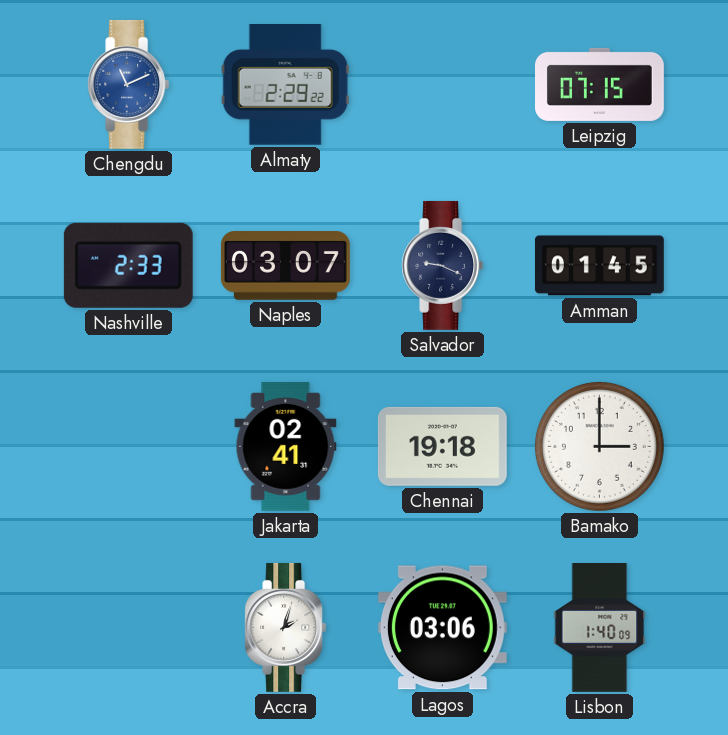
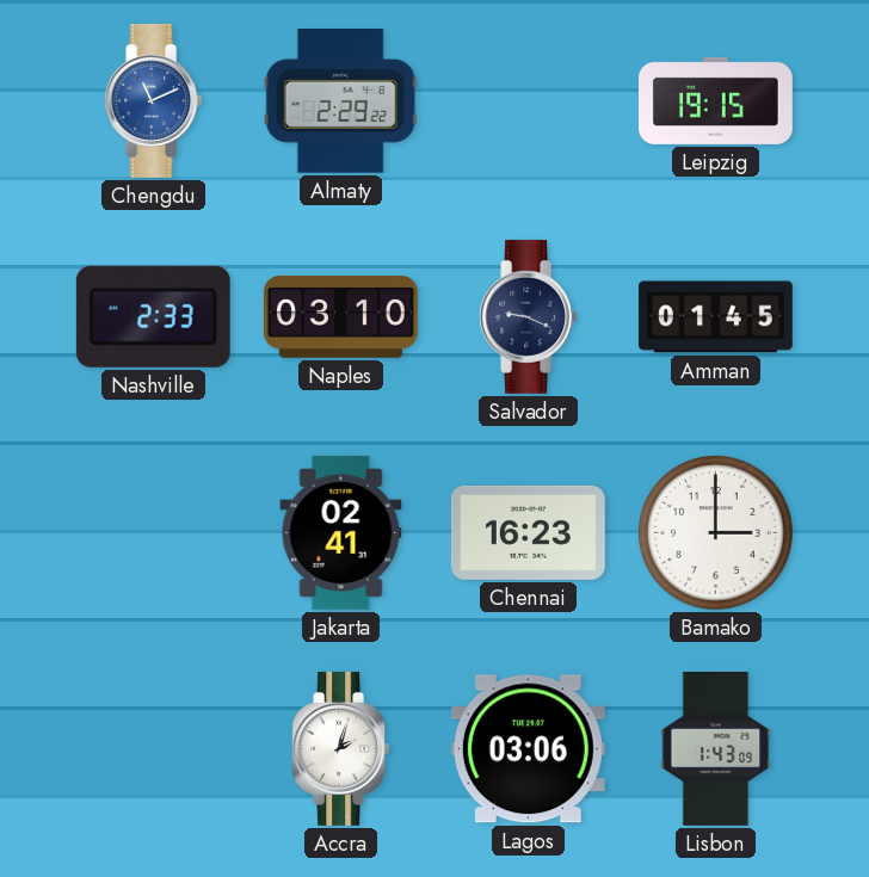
Leipzig: 07:15 -> 19:15 (716, 100)
Naples: 03:07 -> 03:10 (340, 317)
Chennai: 19:18 -> 16:23 (528, 532)
Lisbon: 1:40 -> 1:43 (716, 749)
